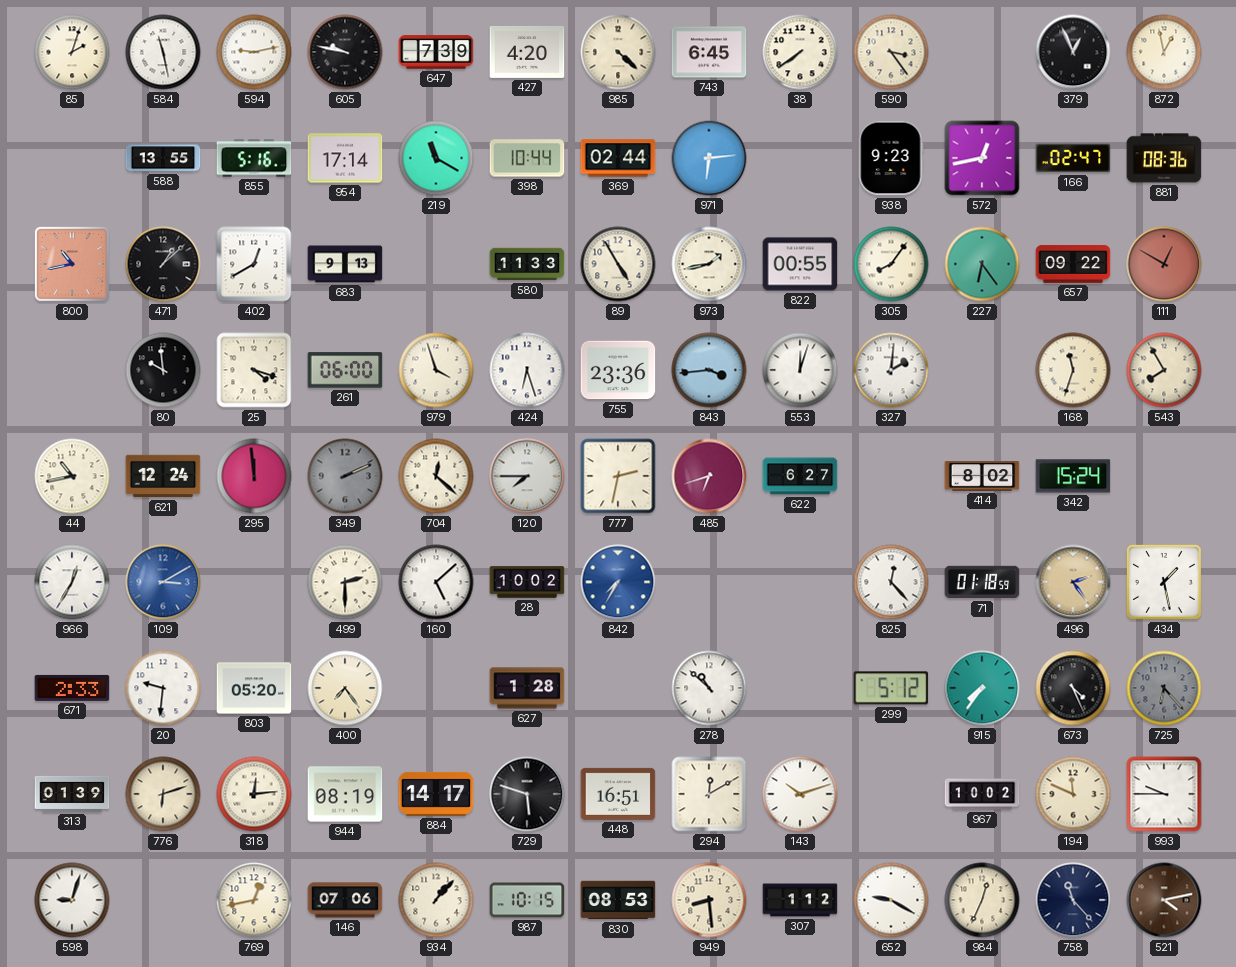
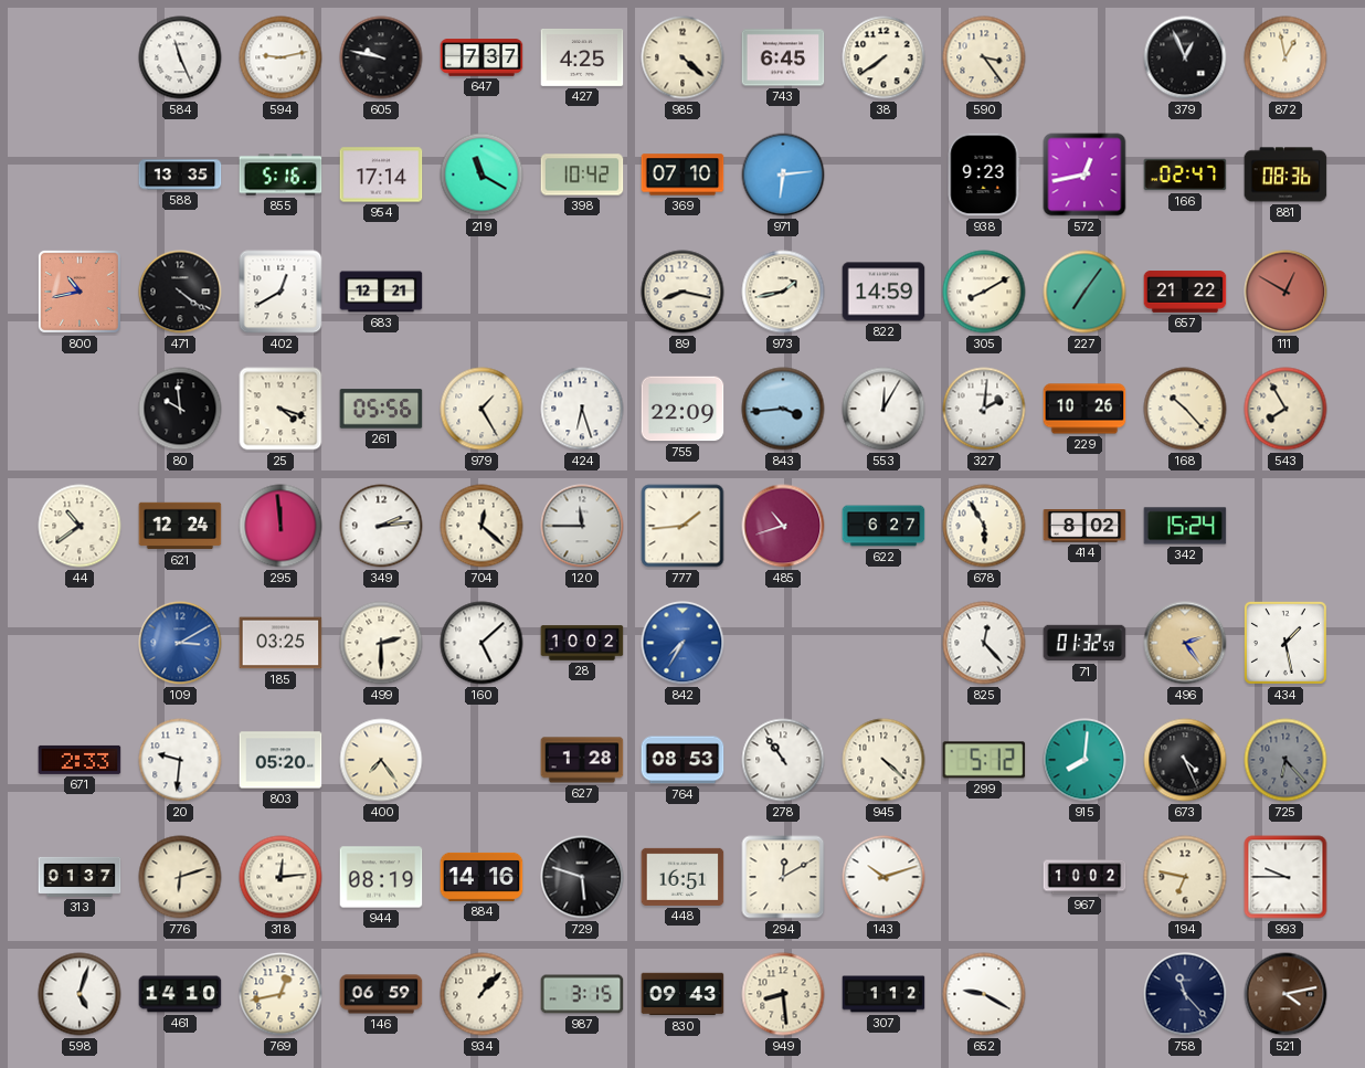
85: 2:03 -> none (72, 52)
584: 11:28 -> 11:26 (180, 57)
647: 7:39 -> 7:37 (482, 57)
427: 4:20 -> 4:25 (582, 57)
588: 13:55 -> 13:35 (180, 175)
398: 10:44 -> 10:42 (582, 175)
369: 02:44 -> 07:10 (682, 175)
471: 1:08 -> 4:21 (180, 292)
683: 9:13 -> 12:21 (381, 292)
580: 11:33 -> none (527, 264)
89: 4:55 -> 8:17 (682, 292)
822: 00:55 -> 14:59 (883, 292)
305: 8:06 -> 8:10 (984, 292)
227: 6:24 -> 7:06 (1084, 292)
657: 09:22 -> 21:22 (1185, 292)
261: 06:00 -> 05:56 (381, 409)
979: 3:57 -> 1:25 (482, 409)
755: 23:36 -> 22:09 (682, 409)
553: 12:03 -> 12:05 (883, 409)
229: none -> 10:26 (1084, 409)
168: 11:33 -> 10:23 (1185, 409)
44: 10:43 -> 10:39 (80, 526)
349: 2:11 -> 2:14 (381, 526)
349 dial: grey -> white (381, 526)
120: 7:45 -> 11:45 (582, 526)
777: 2:32 -> 1:44 (682, 526)
485: 6:42 -> 10:42 (783, 526)
678: none -> 5:55 (984, 526)
966: 12:35 -> none (72, 582)
185: none -> 03:25 (281, 643)
71: 01:18 -> 01:32 (1084, 643)
764: none -> 08:53 (682, 760)
278: 10:52 -> 10:54 (783, 760)
945: none -> 4:22 (883, 760)
915: 7:36 -> 8:01 (1084, 760)
313: 01:39 -> 01:37 (80, 877)
884: 14:17 -> 14:16 (482, 877)
194: 11:49 -> 6:47 (1185, 877)
598: 9:03 -> 5:03 (80, 994)
461: none -> 14:10 (180, 994)
146: 07:06 -> 06:59 (381, 994)
987: 10:15 -> 3:15 (582, 994)
830: 08:53 -> 09:43 (682, 994)
984: 12:34 -> none (982, 900)
